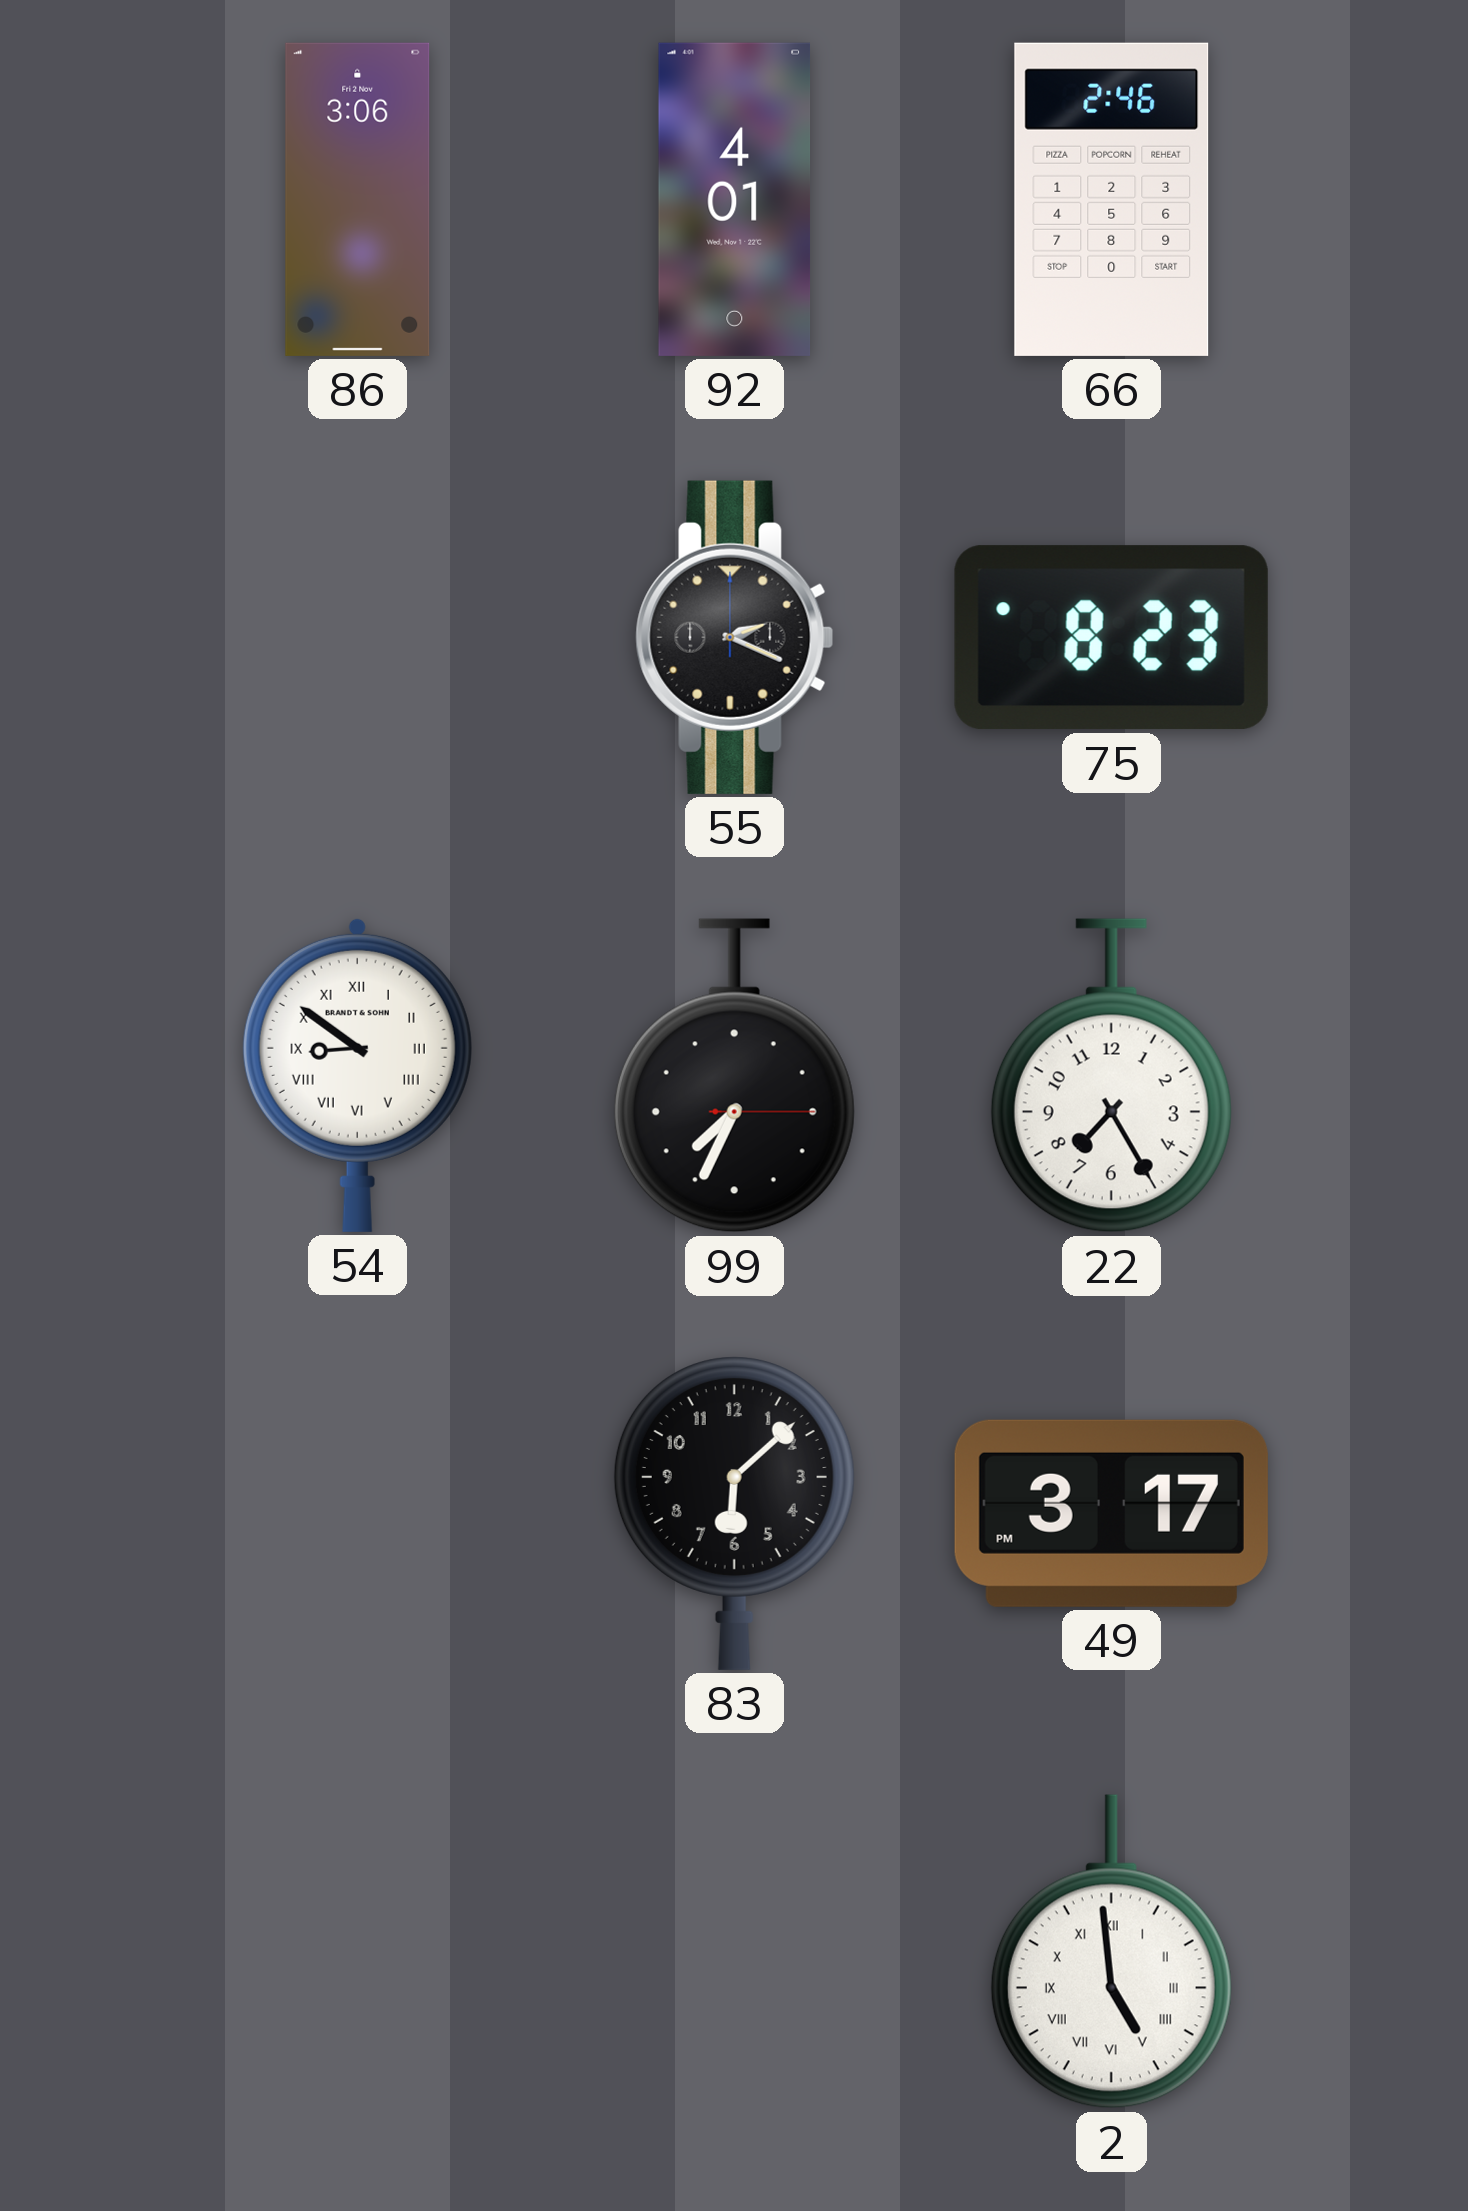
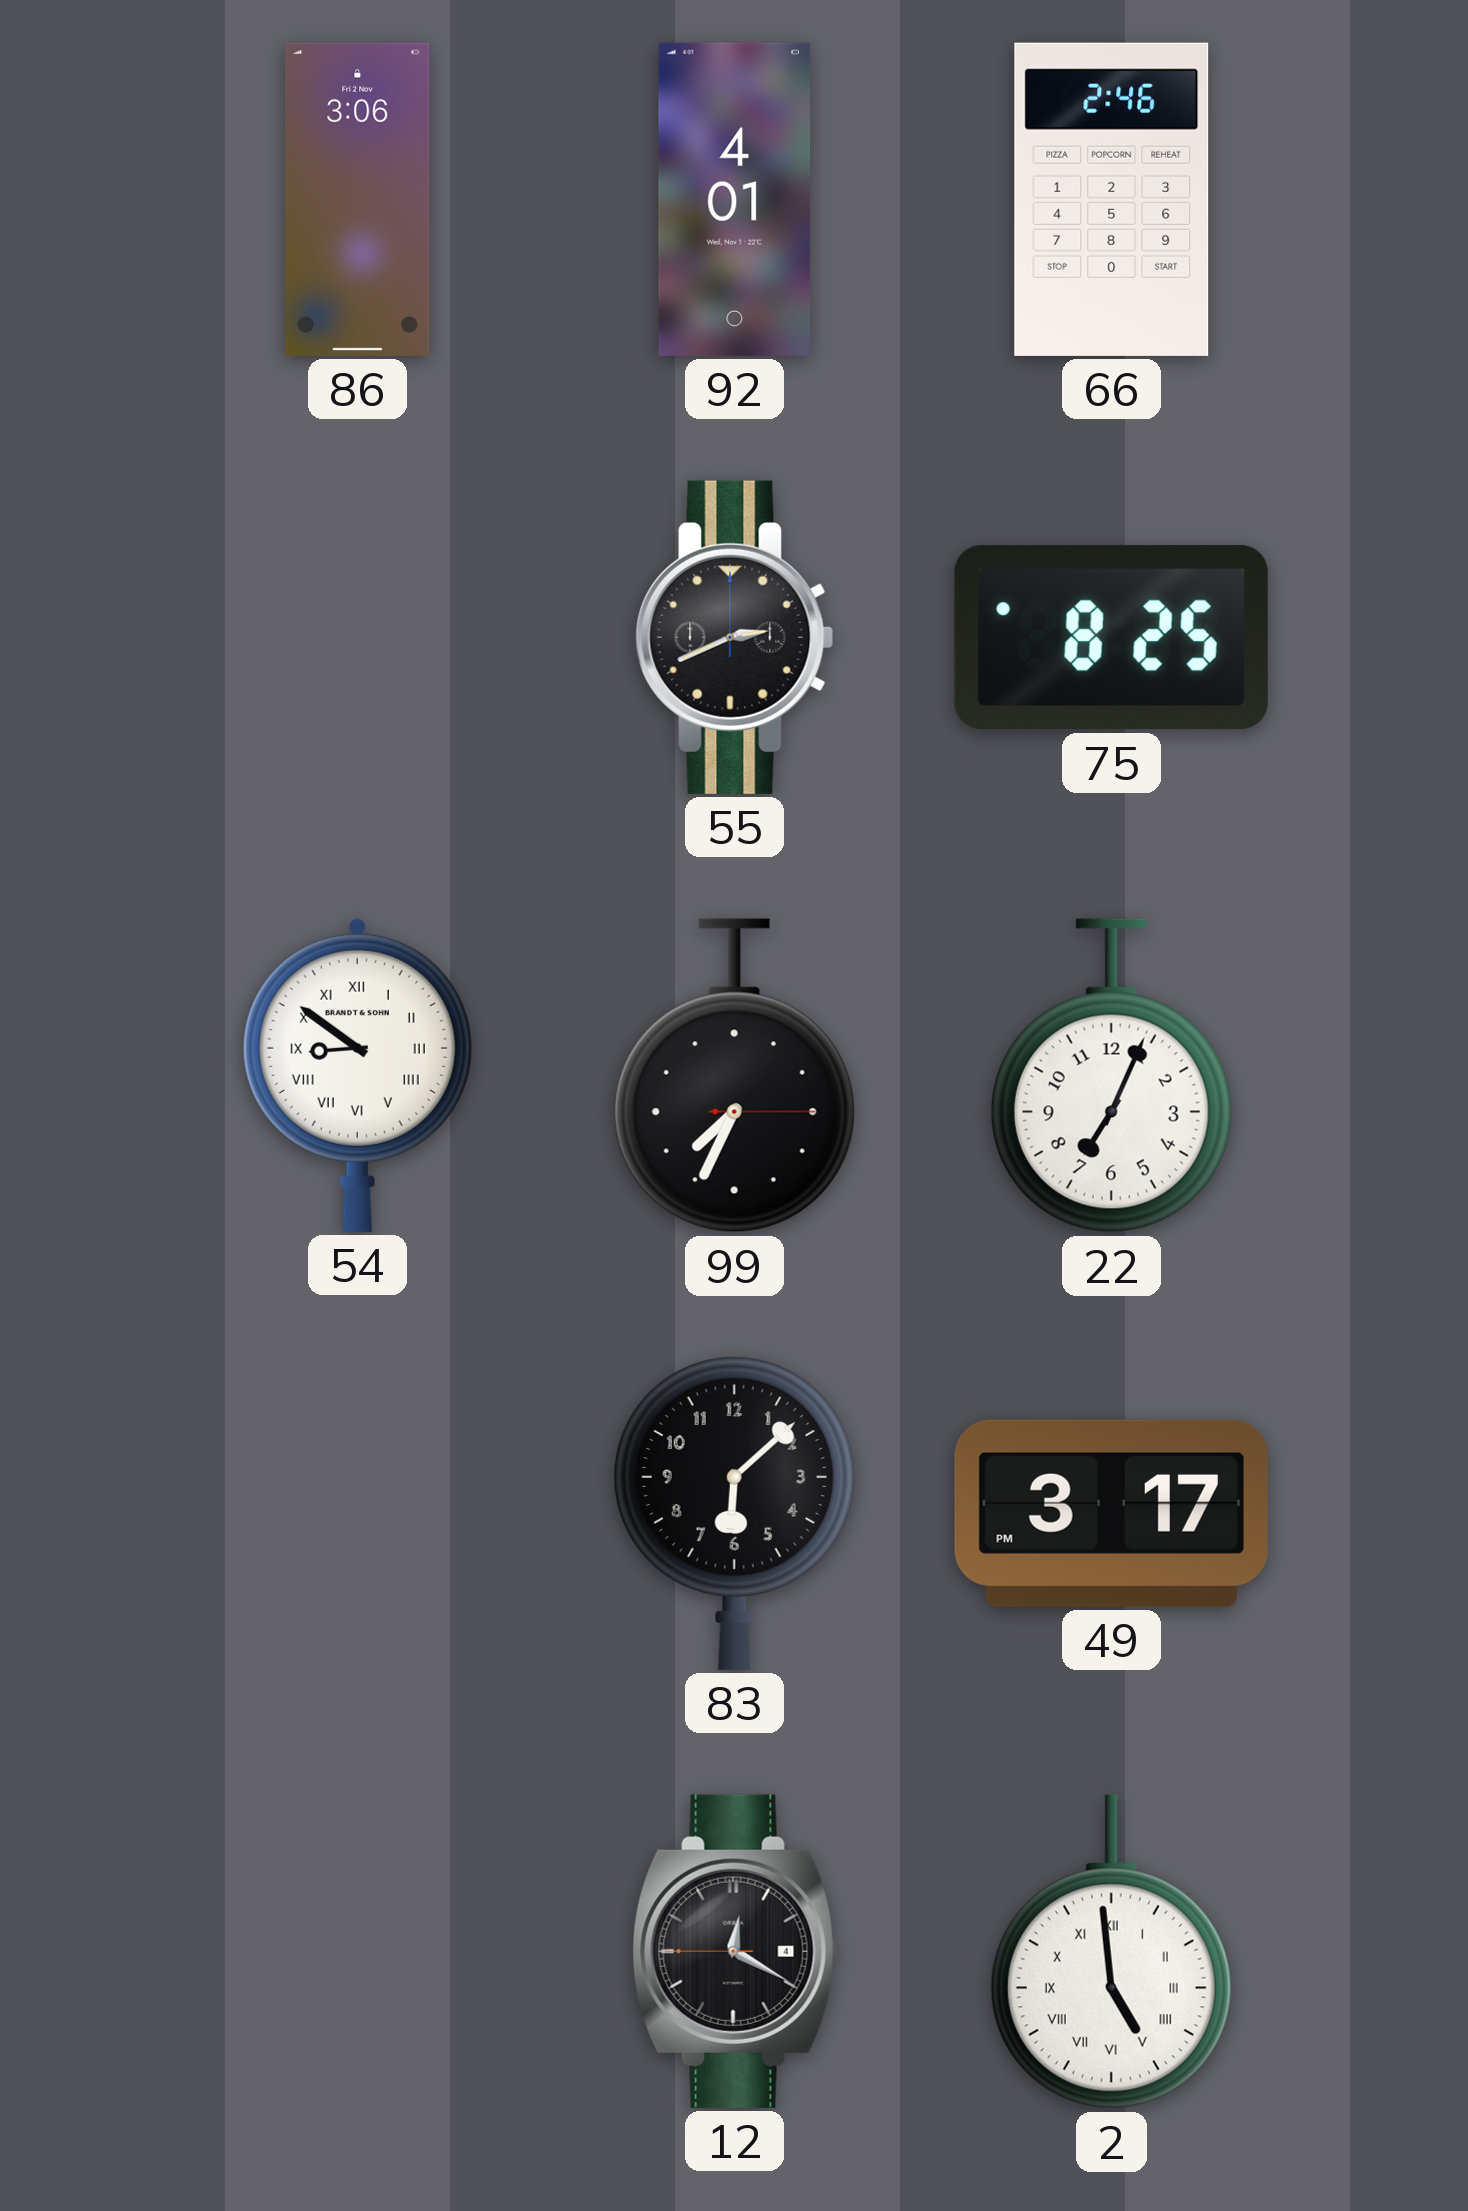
55: 2:19 -> 2:41 (735, 637)
75: 8:23 -> 8:25 (1111, 638)
22: 7:25 -> 7:04 (1111, 1076)
12: none -> 12:19 (735, 1951)
